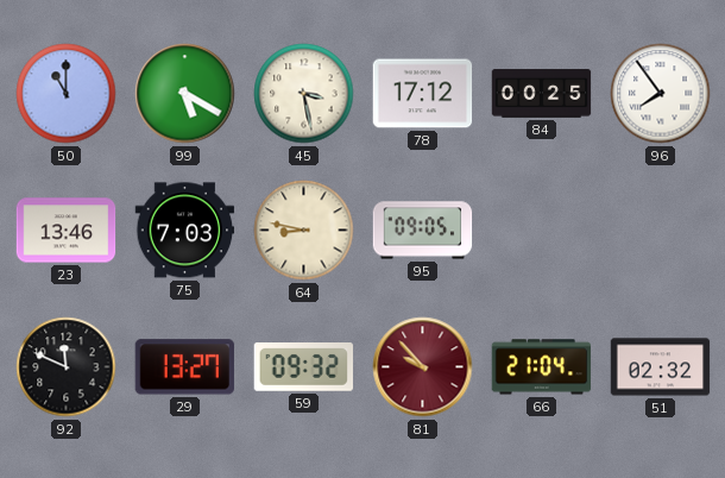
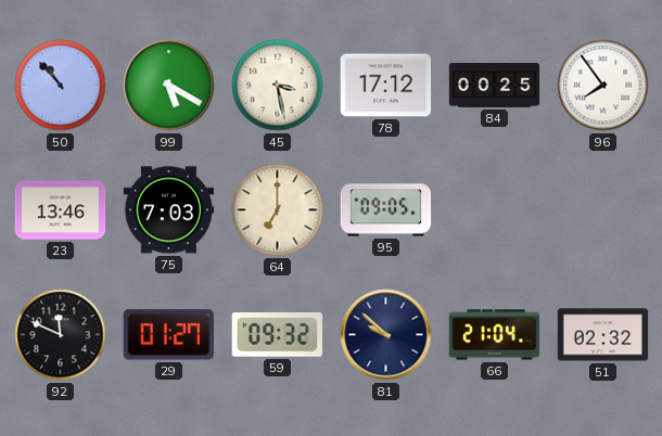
50: 11:00 -> 10:53 (61, 86)
64: 8:47 -> 7:00 (278, 210)
29: 13:27 -> 01:27 (168, 335)
81: 9:53 -> 9:52 (386, 335)
81 dial: burgundy -> navy (386, 335)
